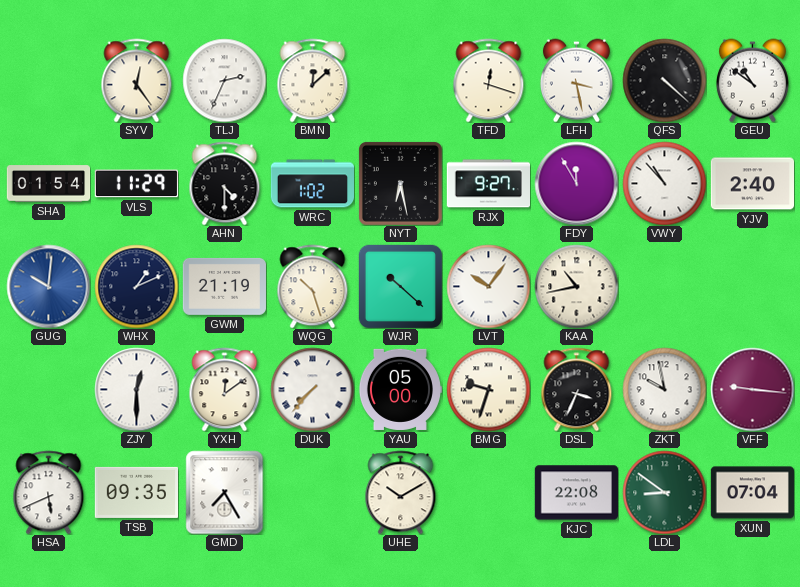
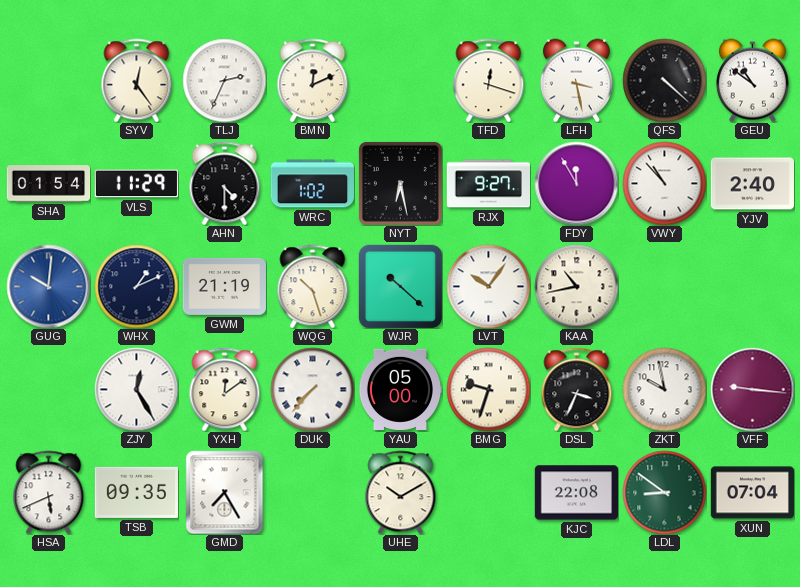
BMN: 12:08 -> 12:11 (313, 80)
ZJY: 12:30 -> 12:25 (136, 389)
